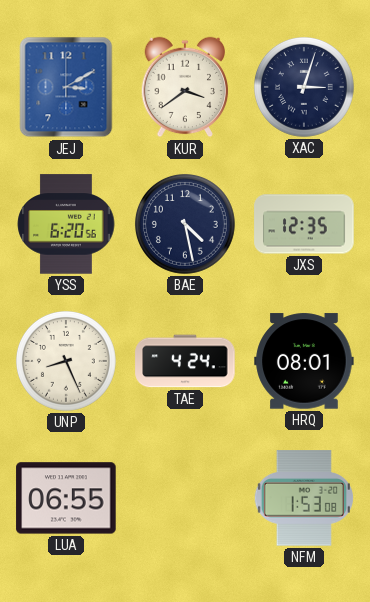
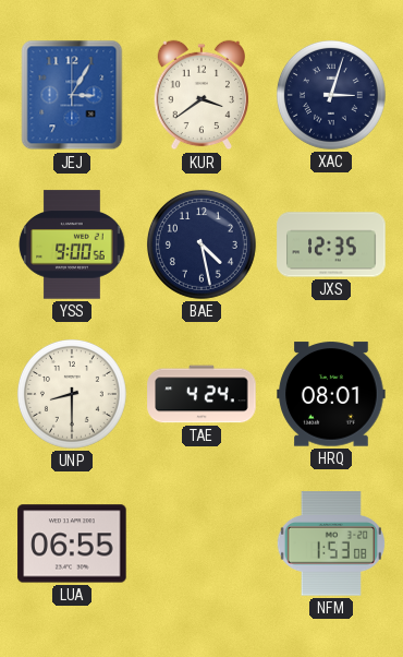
JEJ: 3:10 -> 3:05 (72, 95)
YSS: 6:20 -> 9:00 (72, 244)
UNP: 8:26 -> 8:30 (72, 394)
